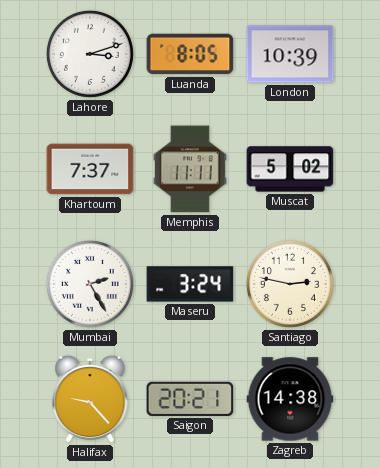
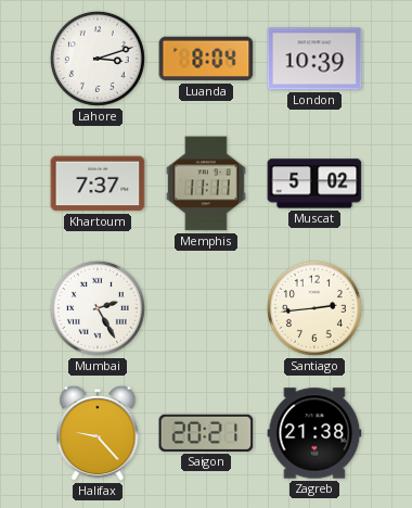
Luanda: 8:05 -> 8:04 (206, 59)
Maseru: 3:24 -> none (190, 284)
Santiago: 2:47 -> 2:44 (314, 308)
Zagreb: 14:38 -> 21:38 (314, 433)
